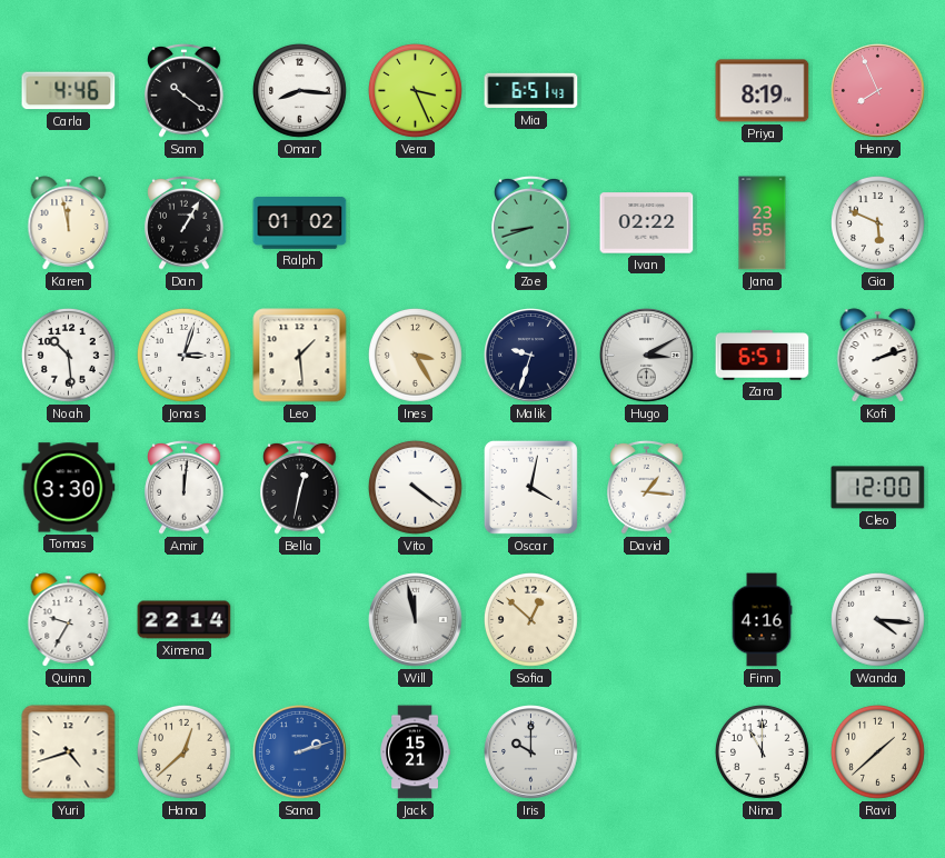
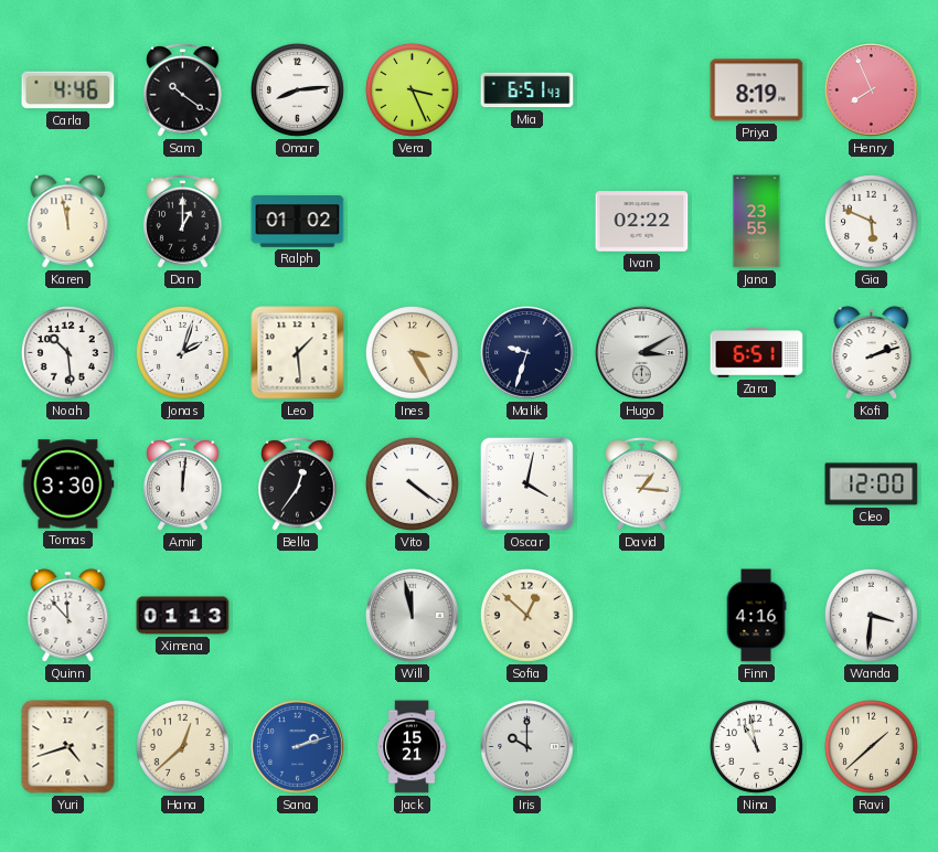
Omar: 8:16 -> 8:14 (297, 89)
Dan: 1:05 -> 1:00 (183, 222)
Zoe: 8:42 -> none (531, 223)
Jonas: 3:03 -> 2:03 (182, 352)
Bella: 12:32 -> 12:36 (298, 484)
Quinn: 9:35 -> 11:53 (68, 616)
Ximena: 22:14 -> 01:13 (183, 616)
Wanda: 4:16 -> 3:31 (871, 615)
Nina: 11:00 -> 10:58 (756, 746)
